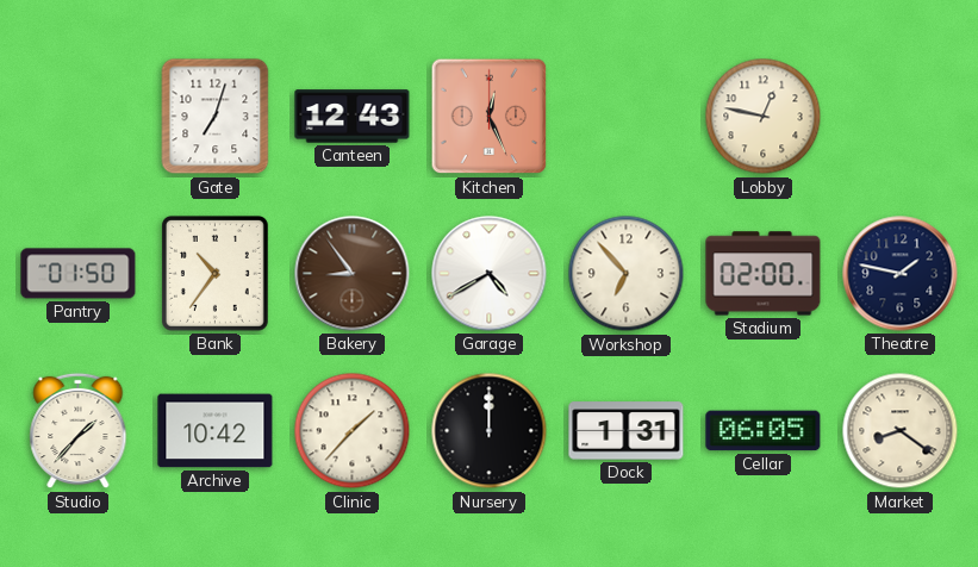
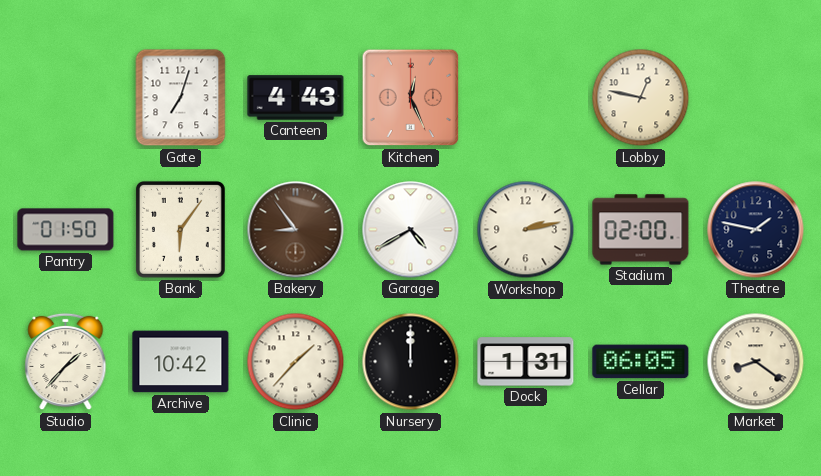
Canteen: 12:43 -> 4:43 (296, 98)
Bank: 10:36 -> 6:06 (180, 229)
Workshop: 6:53 -> 2:13 (526, 230)
